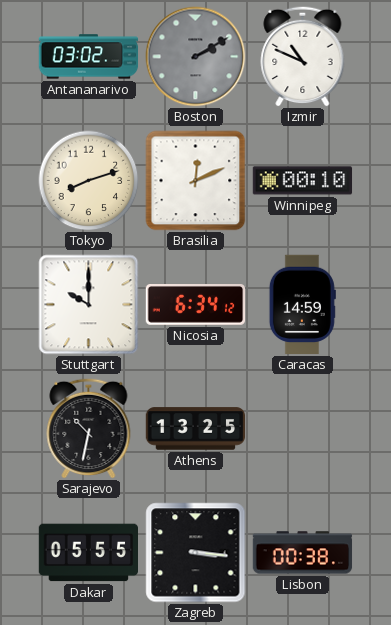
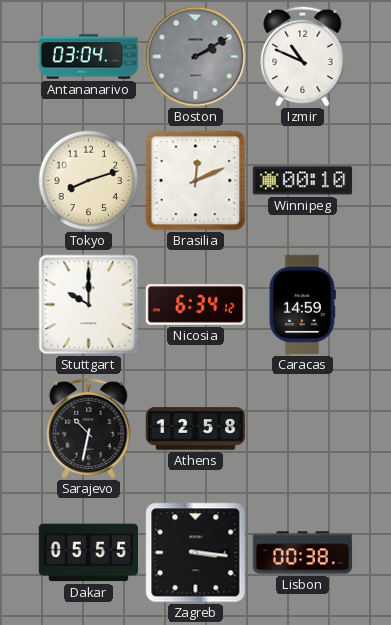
Antananarivo: 03:02 -> 03:04 (89, 57)
Athens: 13:25 -> 12:58 (196, 429)
